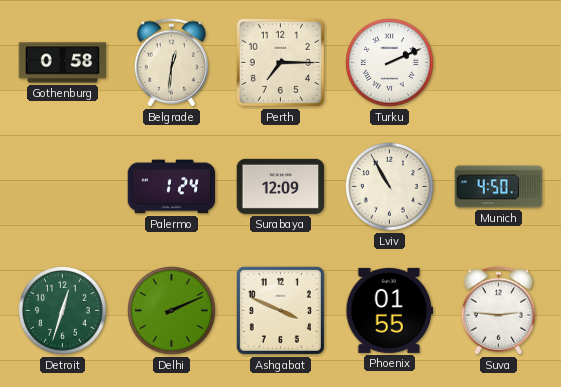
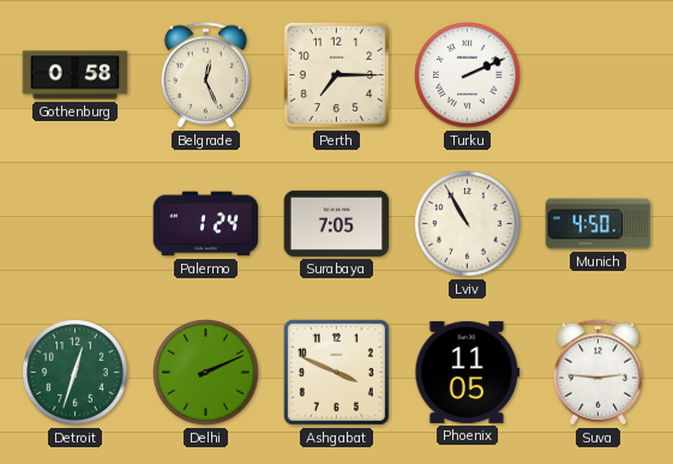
Belgrade: 12:31 -> 12:26 (205, 76)
Surabaya: 12:09 -> 7:05 (337, 223)
Phoenix: 01:55 -> 11:05 (468, 372)
